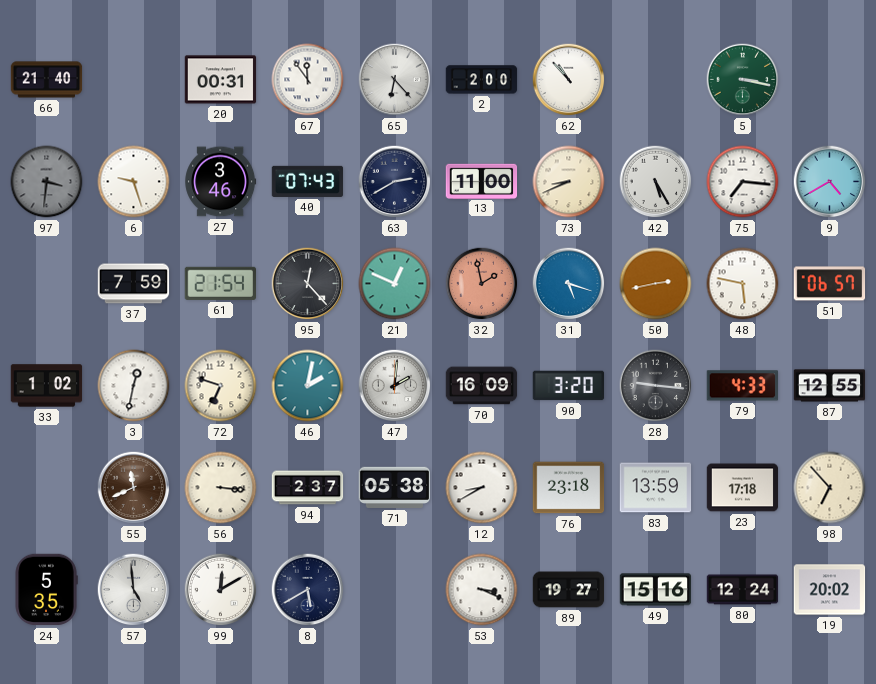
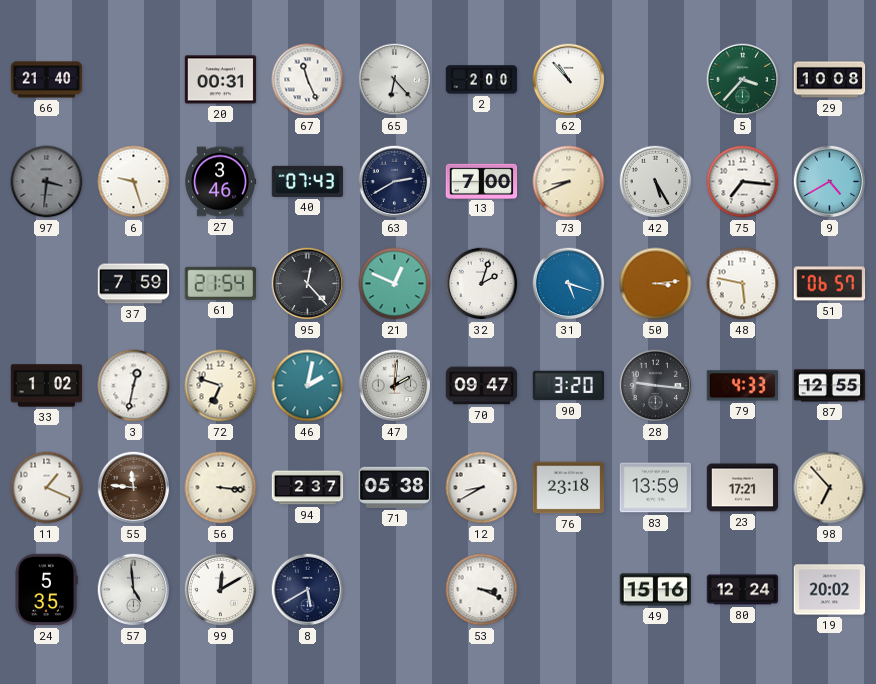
67: 11:54 -> 11:26 (308, 80)
5: 3:17 -> 3:37 (743, 80)
29: none -> 10:08 (830, 80)
13: 11:00 -> 7:00 (482, 181)
32: 1:58 -> 2:03 (482, 284)
32 dial: salmon -> white (482, 284)
50: 2:43 -> 3:14 (656, 284)
70: 16:09 -> 09:47 (482, 386)
11: none -> 1:19 (47, 488)
55: 11:41 -> 11:46 (134, 488)
23: 17:18 -> 17:21 (743, 488)
89: 19:27 -> none (569, 590)
